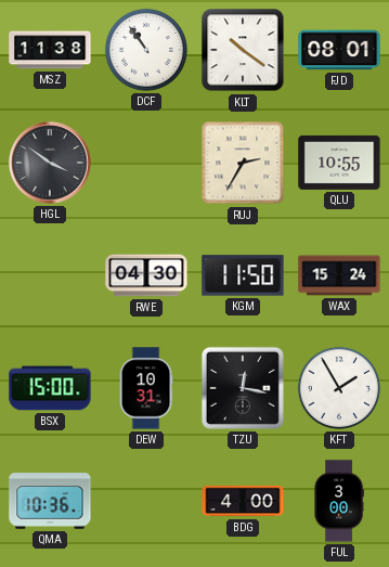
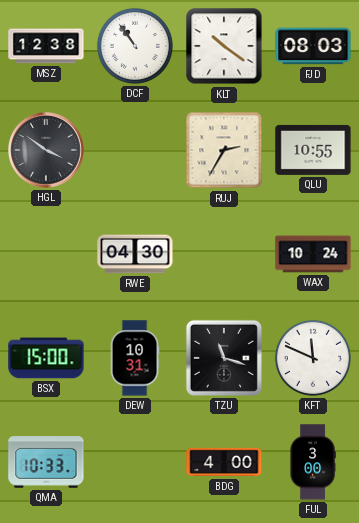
MSZ: 11:38 -> 12:38 (46, 46)
FJD: 08:01 -> 08:03 (313, 46)
KGM: 11:50 -> none (243, 275)
WAX: 15:24 -> 10:24 (313, 254)
TZU: 12:17 -> 11:18 (224, 358)
KFT: 1:55 -> 11:49 (313, 358)
QMA: 10:36 -> 10:33 (46, 462)
